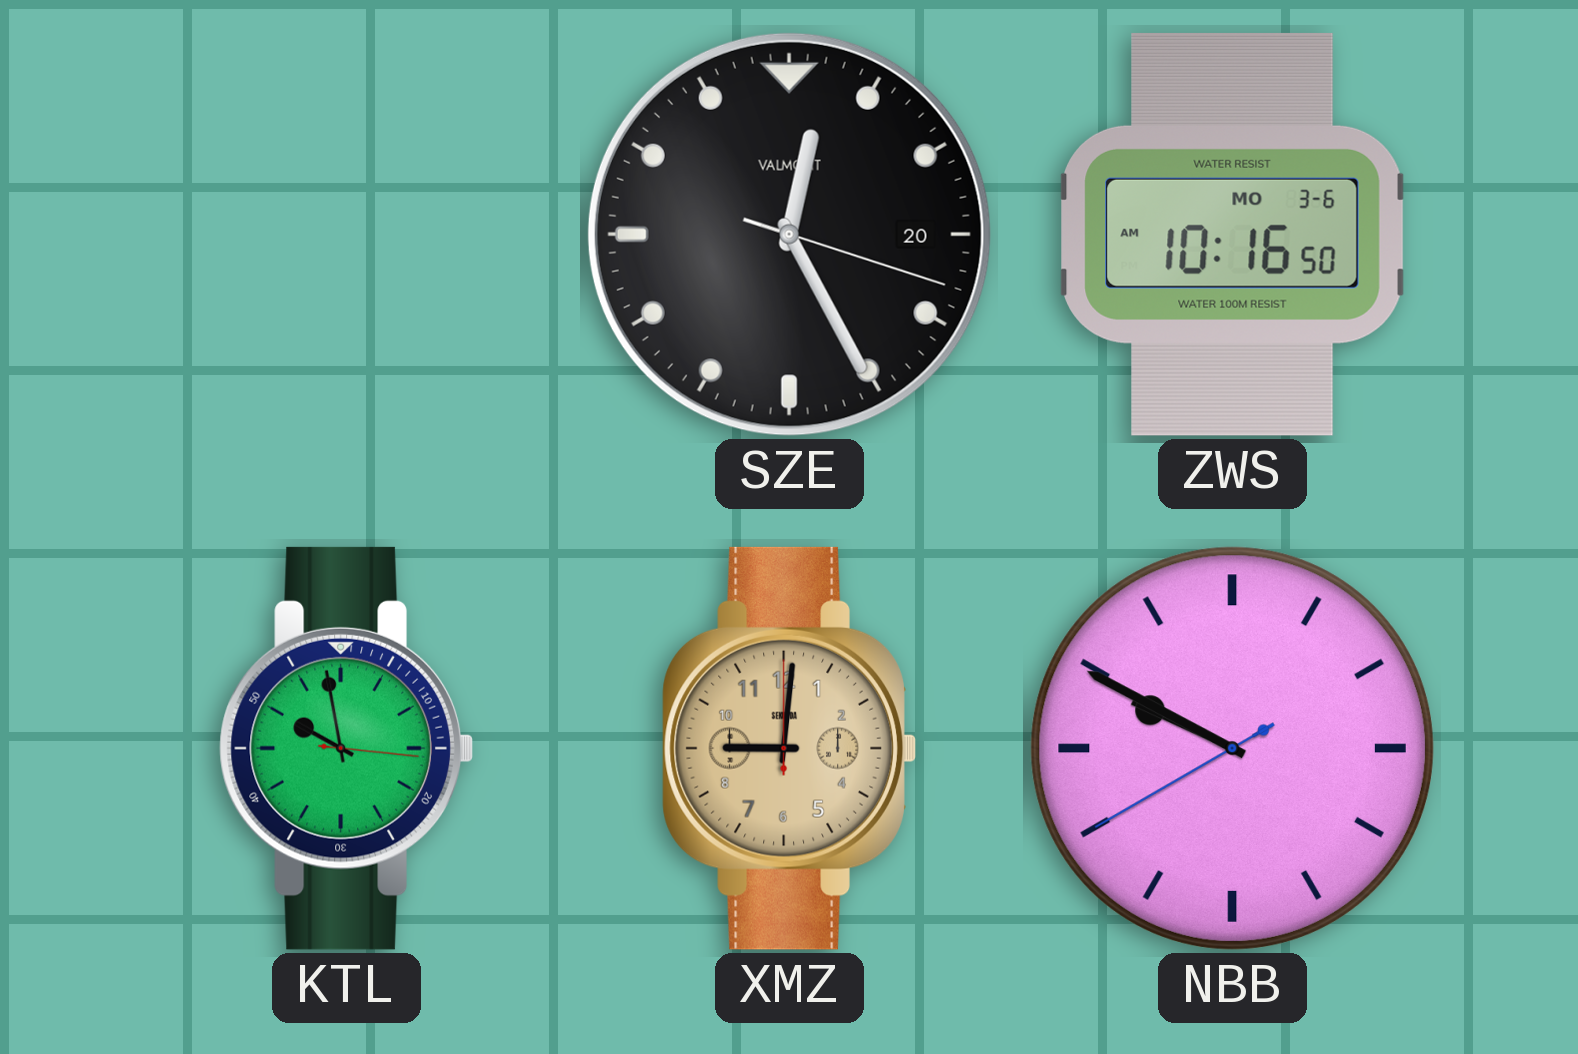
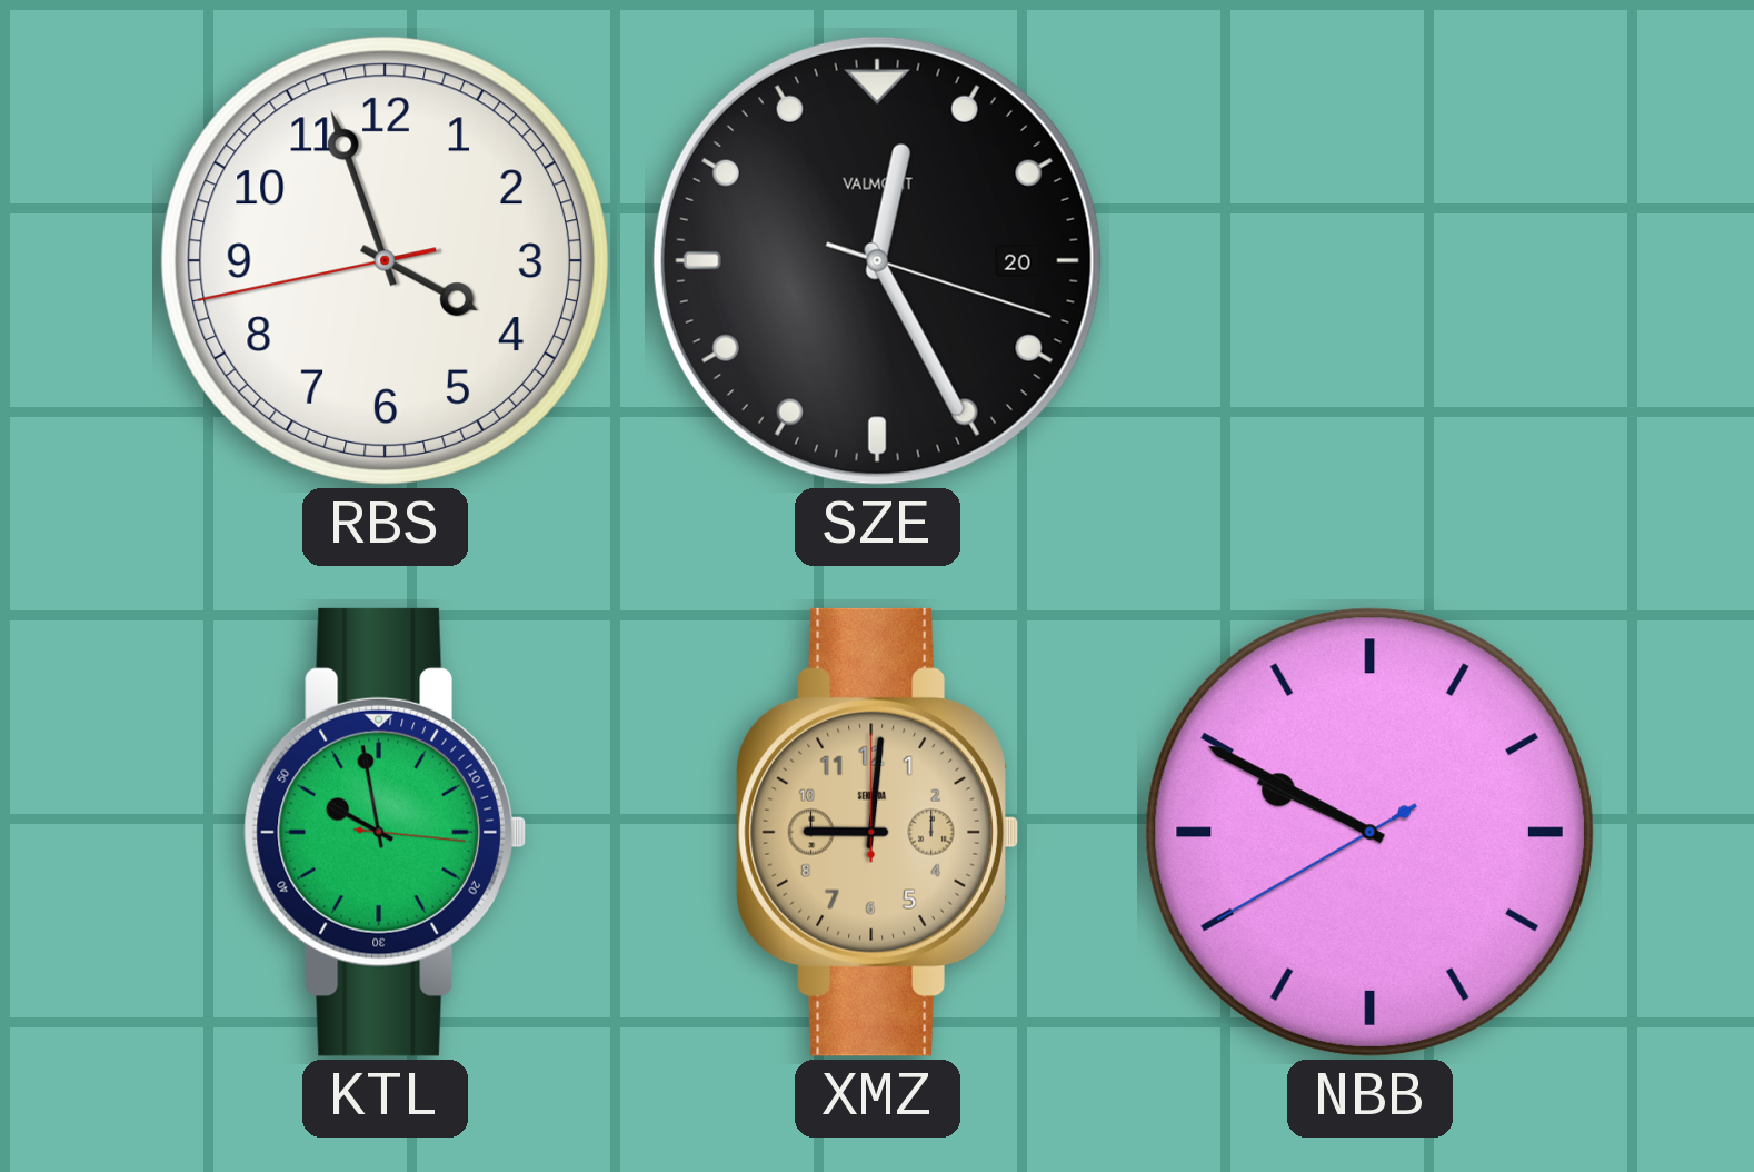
RBS: none -> 3:56 (385, 260)
ZWS: 10:16 -> none (1233, 234)
